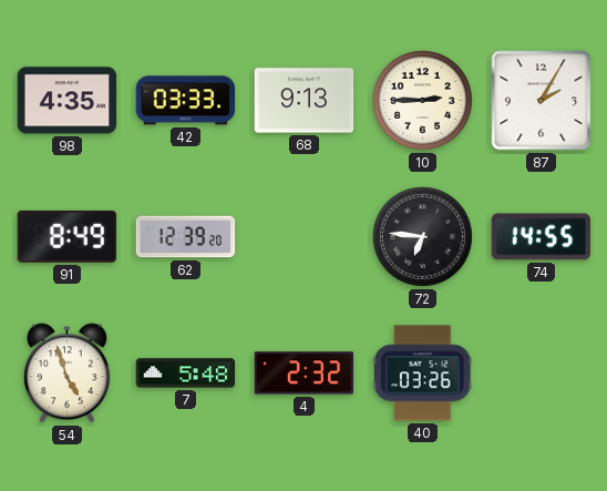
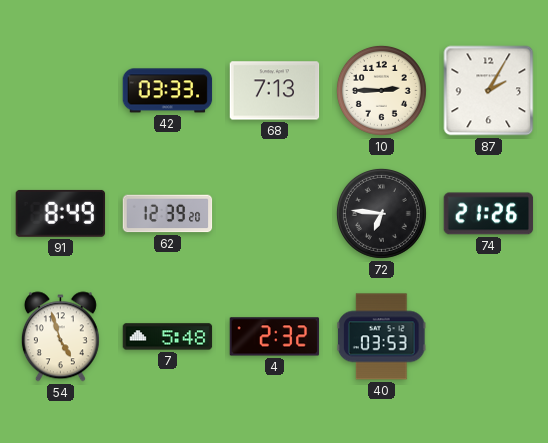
98: 4:35 -> none (68, 101)
68: 9:13 -> 7:13 (275, 91)
74: 14:55 -> 21:26 (489, 214)
40: 03:26 -> 03:53 (382, 337)
